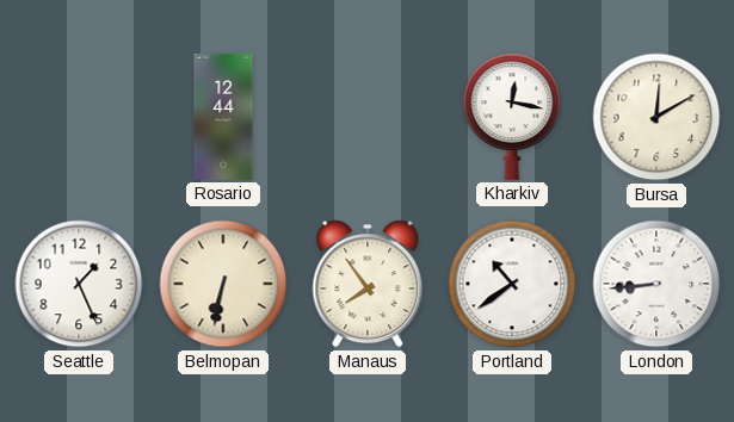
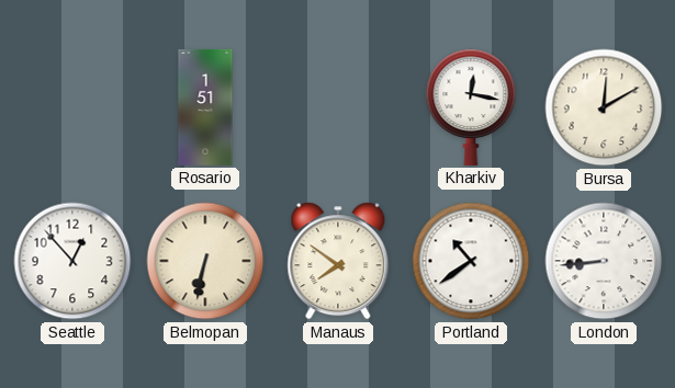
Rosario: 12:44 -> 1:51 (205, 107)
Seattle: 1:26 -> 12:53 (72, 261)
Manaus: 7:54 -> 7:51 (338, 261)
